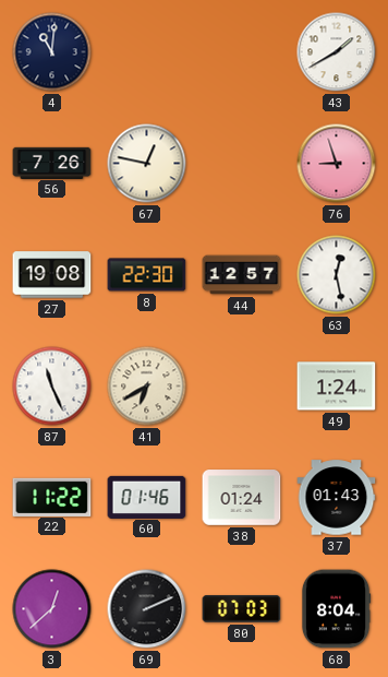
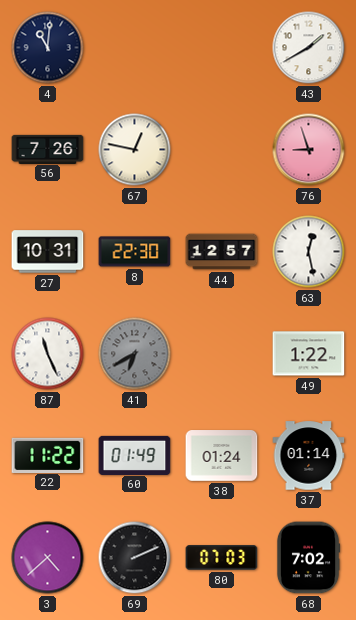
27: 19:08 -> 10:31 (48, 252)
41 dial: cream -> grey (135, 354)
49: 1:24 -> 1:22 (309, 354)
60: 01:46 -> 01:49 (135, 455)
37: 01:43 -> 01:14 (309, 456)
3: 12:38 -> 4:38 (48, 558)
68: 8:04 -> 7:02 (308, 558)
